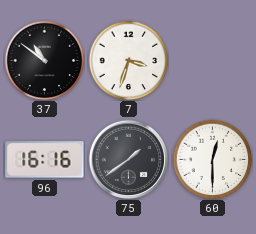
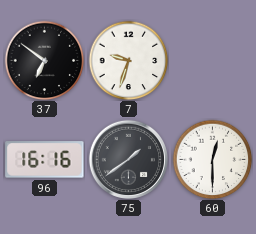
37: 10:51 -> 6:51 (44, 60)
7: 3:33 -> 9:33 (128, 60)
